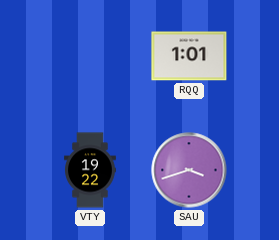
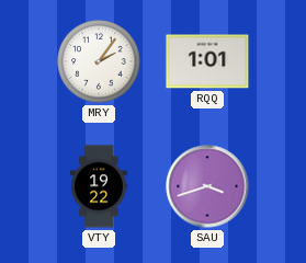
MRY: none -> 2:06 (99, 61)
